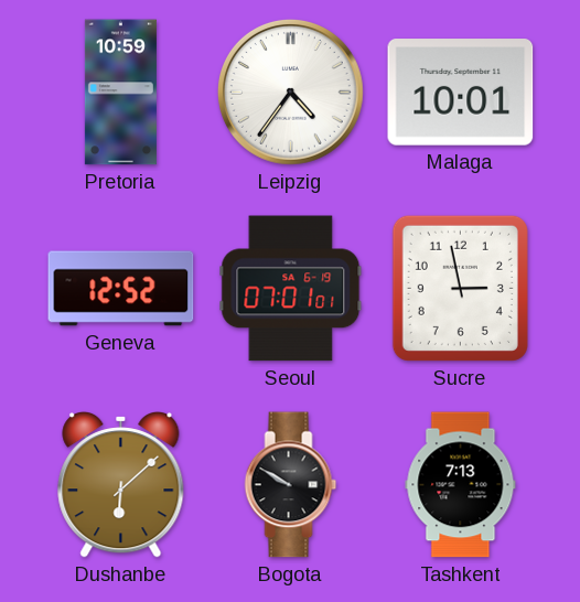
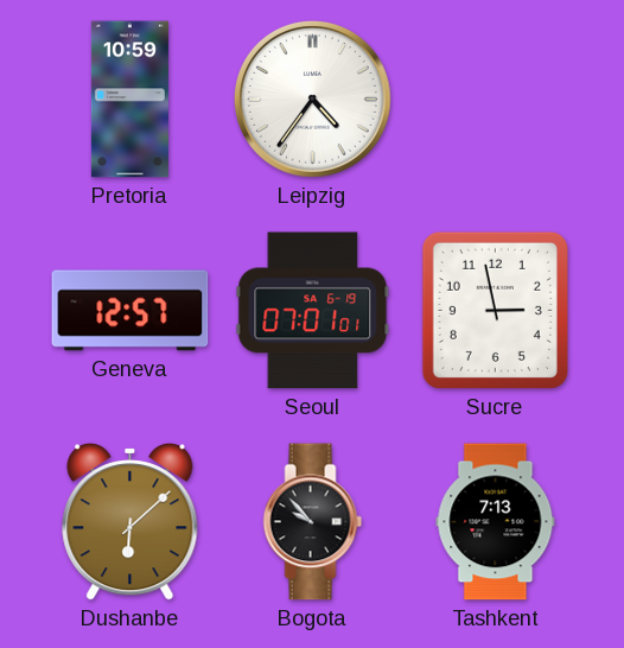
Malaga: 10:01 -> none (461, 93)
Geneva: 12:52 -> 12:57 (130, 311)
Bogota: 9:50 -> 9:53 (313, 522)
